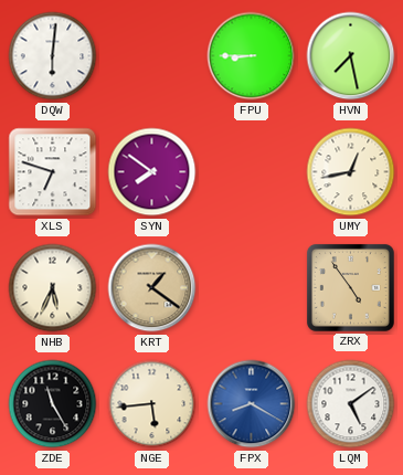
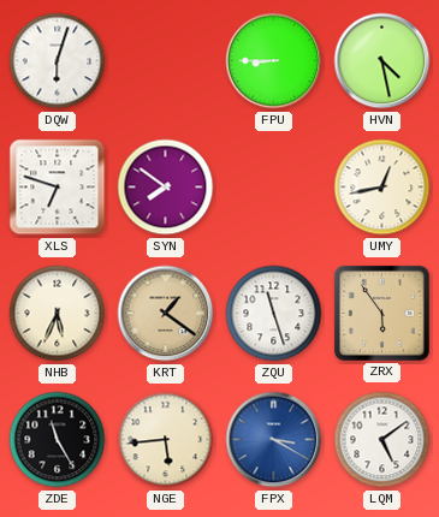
DQW: 6:01 -> 6:03 (58, 61)
HVN: 7:28 -> 4:28 (382, 61)
ZQU: none -> 11:27 (274, 314)
ZRX: 4:54 -> 5:54 (381, 313)
FPX: 8:20 -> 3:20 (274, 440)
